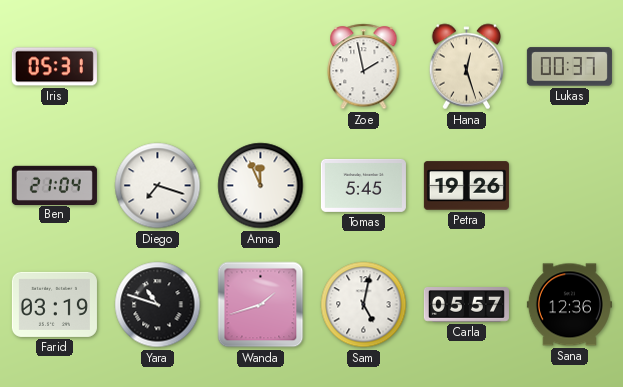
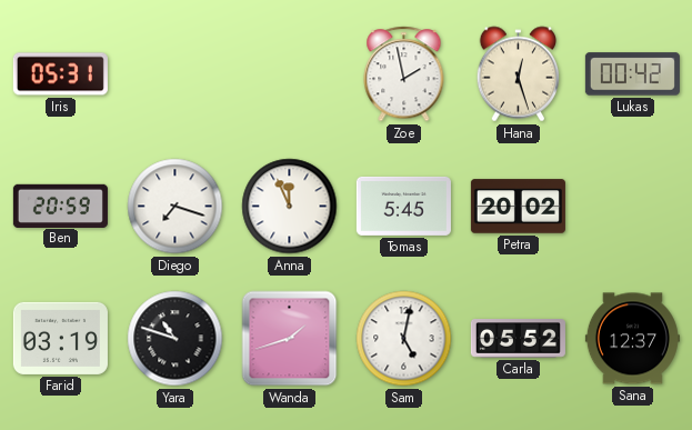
Lukas: 00:37 -> 00:42 (632, 74)
Ben: 21:04 -> 20:59 (60, 206)
Petra: 19:26 -> 20:02 (518, 207)
Carla: 05:57 -> 05:52 (518, 339)
Sana: 12:36 -> 12:37 (632, 339)
